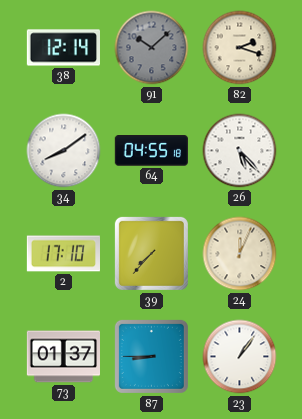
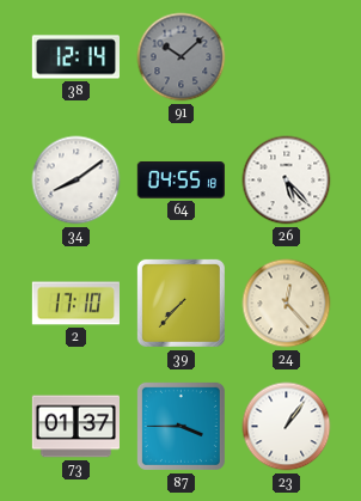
82: 2:18 -> none (240, 48)
24: 12:04 -> 12:23 (287, 304)
87: 8:45 -> 3:45 (180, 426)
